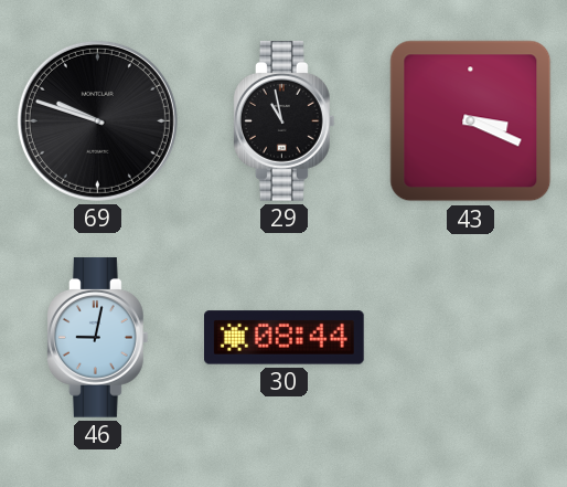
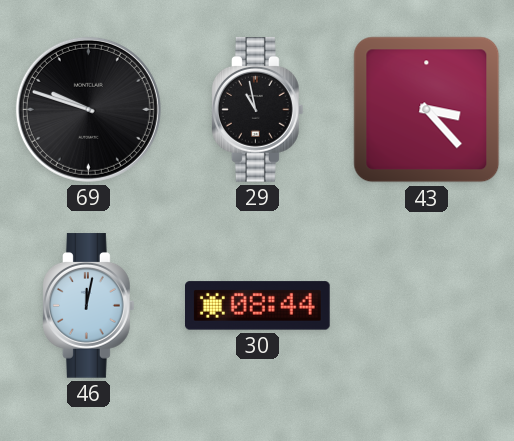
43: 3:19 -> 3:23 (427, 110)
46: 9:02 -> 12:02 (88, 306)
